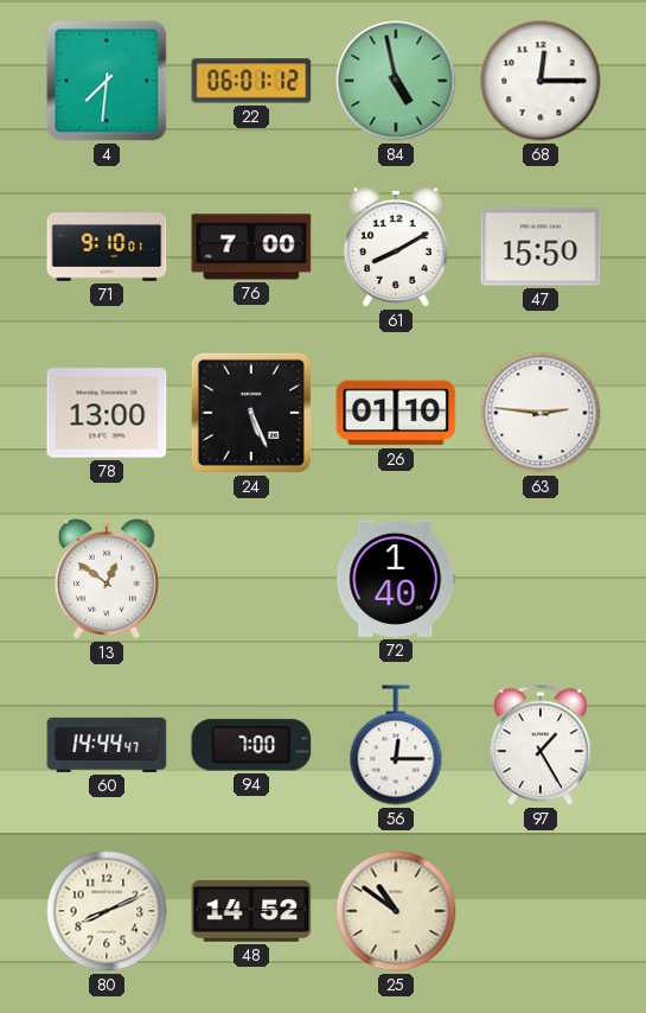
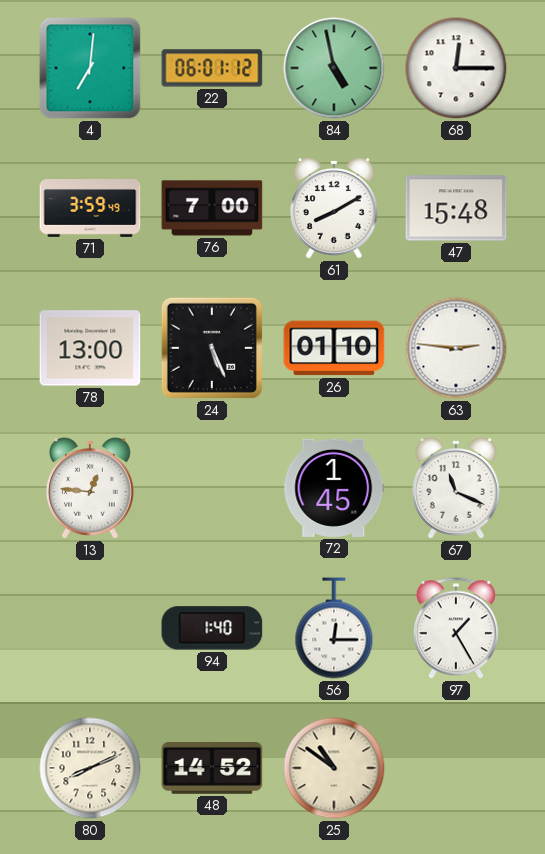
4: 7:31 -> 7:01 (90, 68)
71: 9:10 -> 3:59 (90, 209)
47: 15:50 -> 15:48 (456, 208)
13: 12:51 -> 12:46 (90, 488)
72: 1:40 -> 1:45 (334, 488)
67: none -> 11:19 (456, 488)
60: 14:44 -> none (107, 745)
94: 7:00 -> 1:40 (212, 628)
